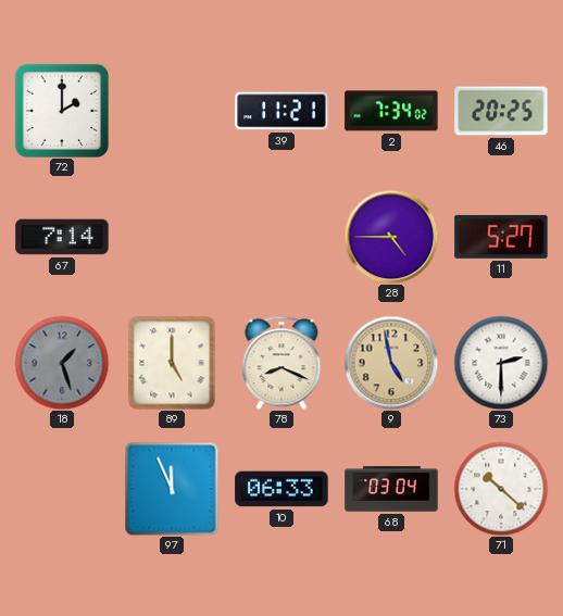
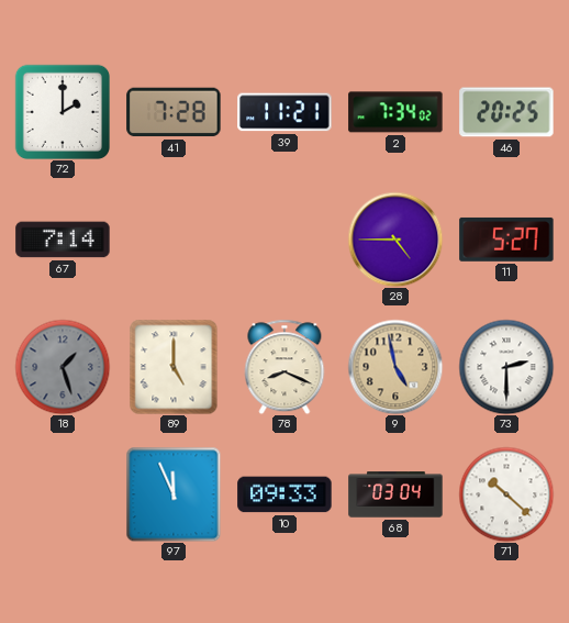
41: none -> 7:28 (174, 112)
10: 06:33 -> 09:33 (284, 494)
